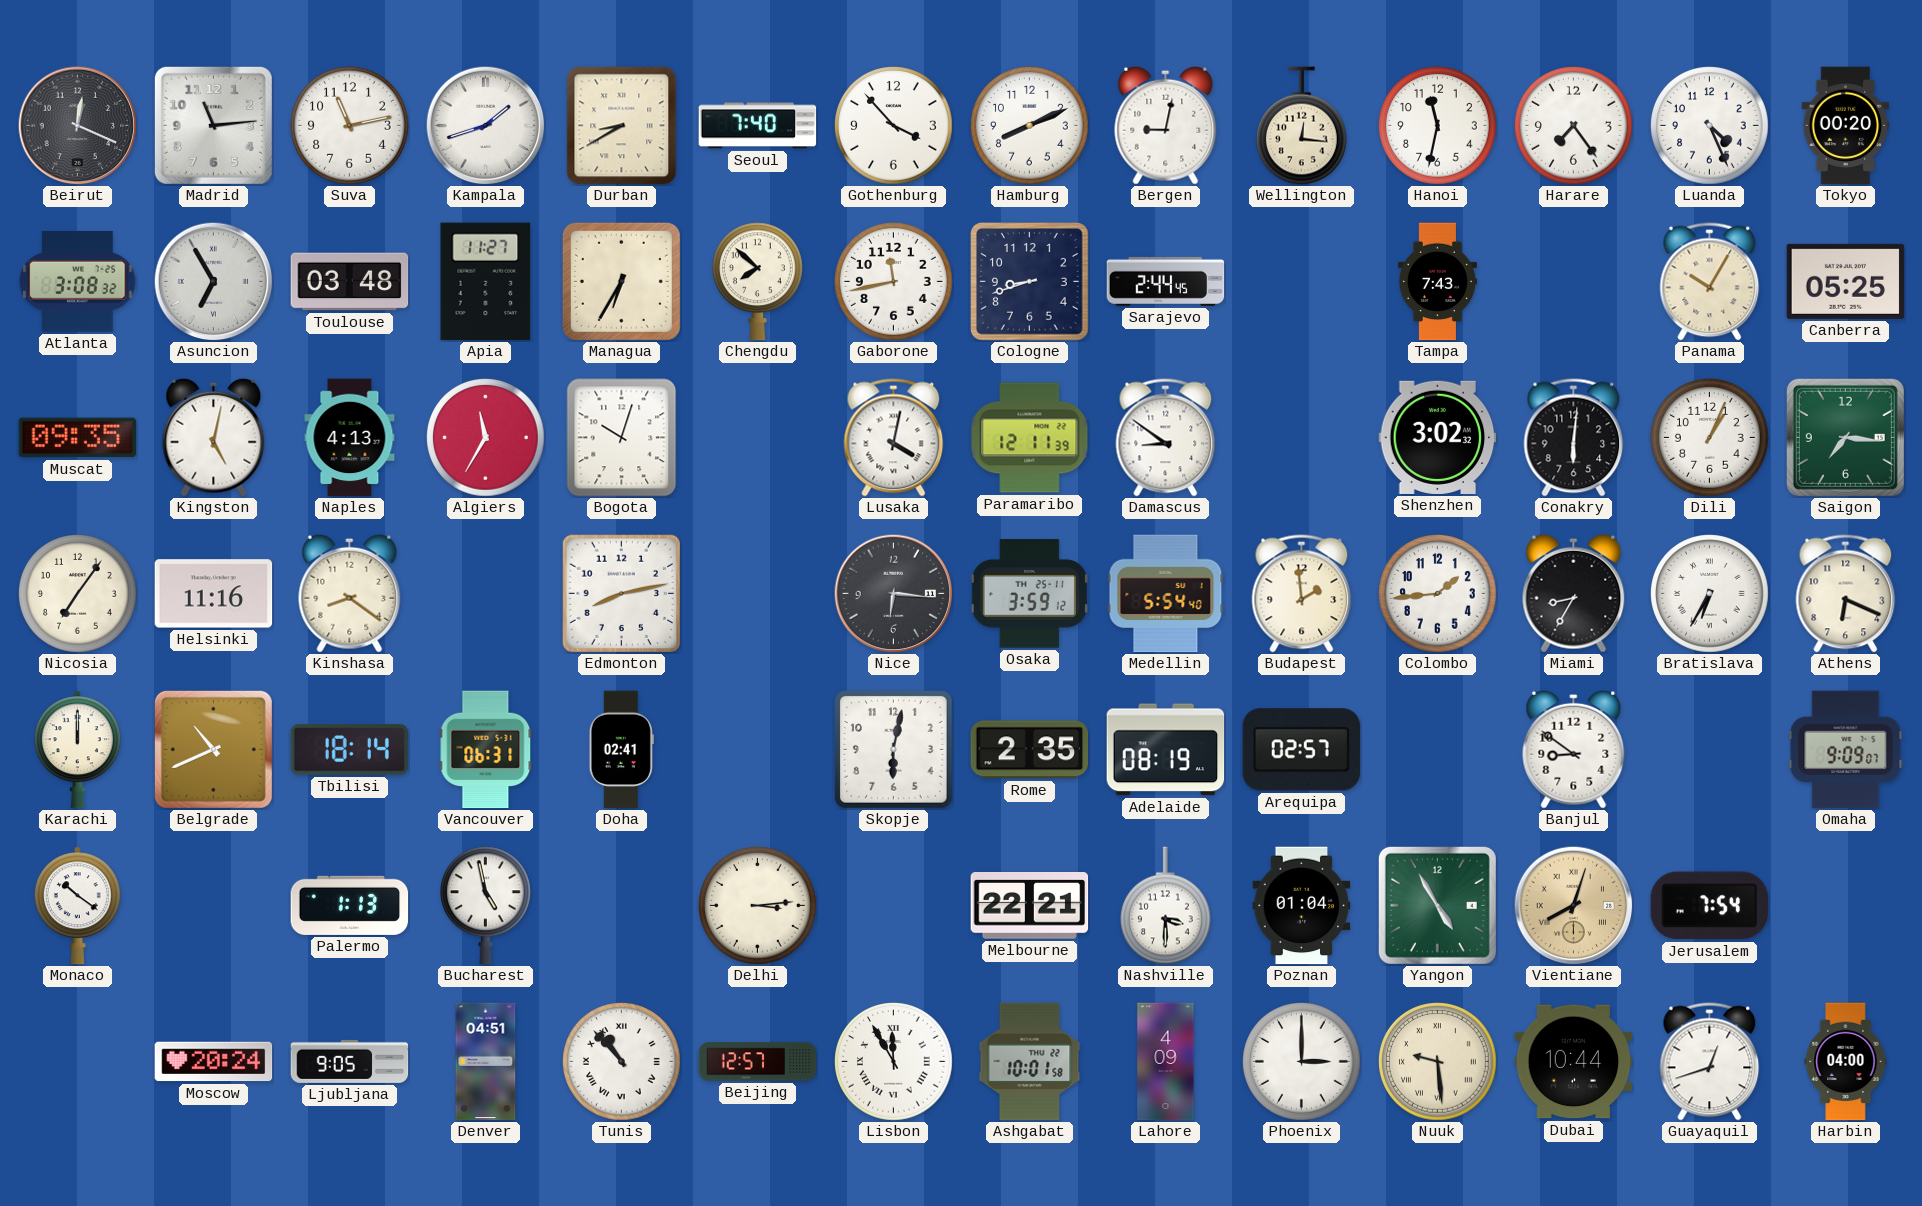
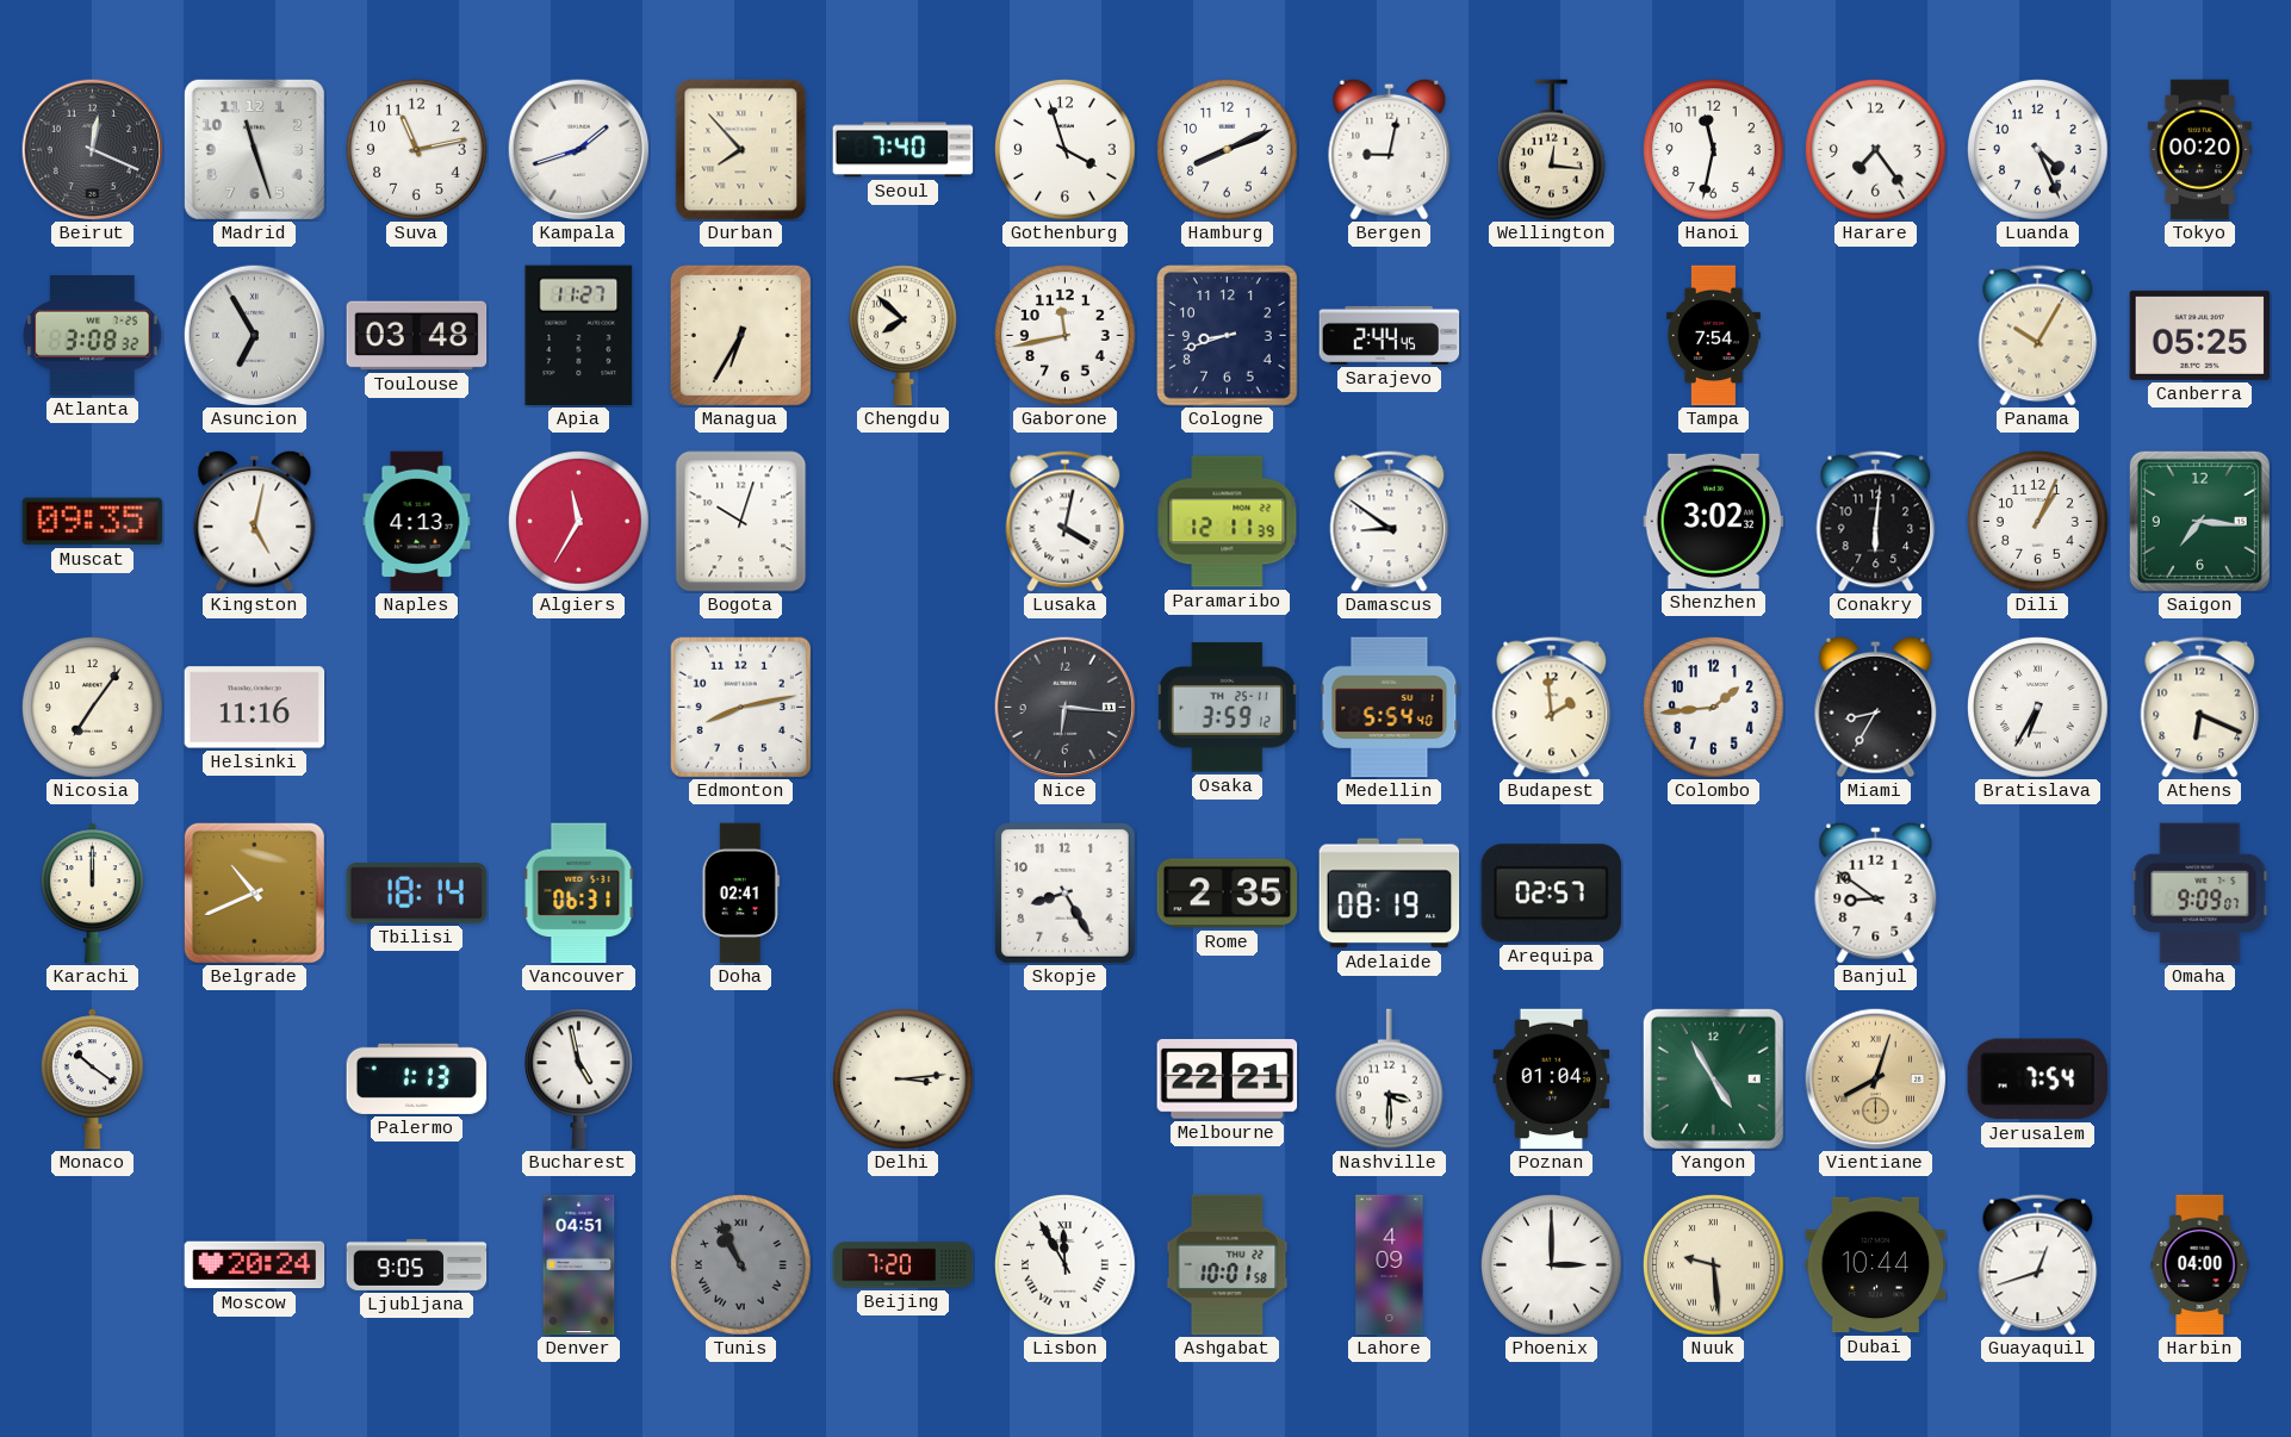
Madrid: 11:14 -> 11:27 (254, 149)
Durban: 8:40 -> 7:53 (741, 150)
Gothenburg: 3:53 -> 3:57 (1066, 150)
Tampa: 7:43 -> 7:54 (1713, 336)
Kinshasa: 8:21 -> none (350, 593)
Skopje: 6:02 -> 8:25 (1066, 894)
Tunis: 10:53 -> 10:56 (741, 1265)
Tunis dial: white -> grey (741, 1265)
Beijing: 12:57 -> 7:20 (904, 1265)
